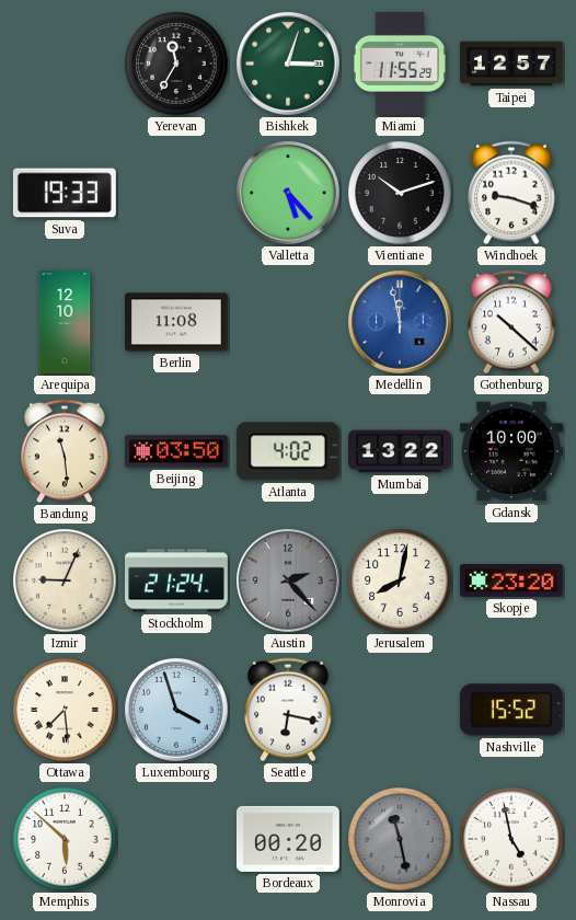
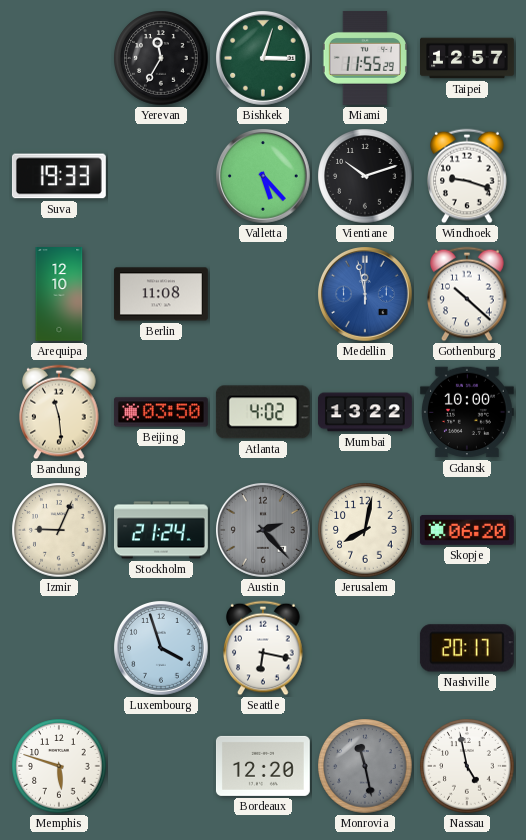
Skopje: 23:20 -> 06:20 (467, 530)
Ottawa: 7:29 -> none (65, 710)
Nashville: 15:52 -> 20:17 (467, 648)
Memphis: 5:52 -> 5:48 (59, 766)
Bordeaux: 00:20 -> 12:20 (263, 766)
